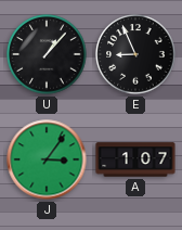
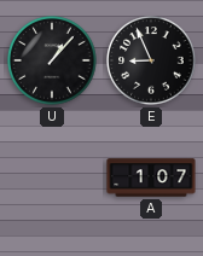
J: 3:06 -> none (47, 159)
